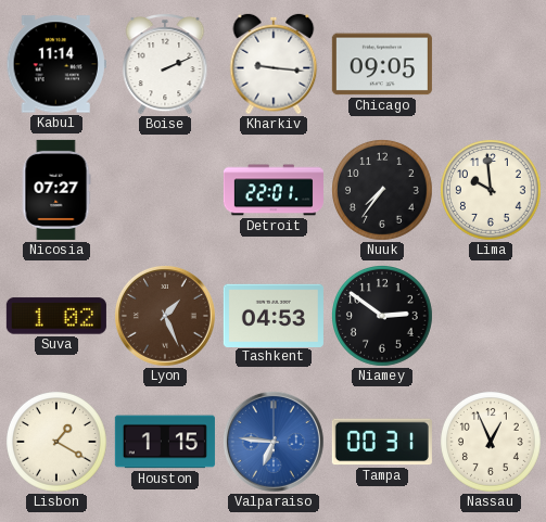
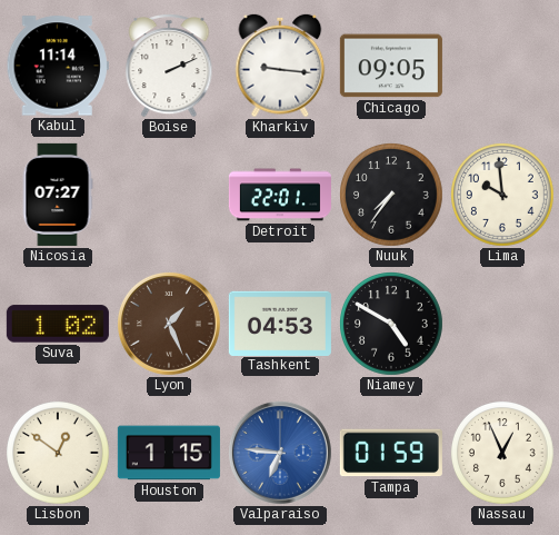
Niamey: 2:51 -> 4:50 (392, 325)
Lisbon: 1:20 -> 12:51 (59, 454)
Tampa: 00:31 -> 01:59 (391, 453)
